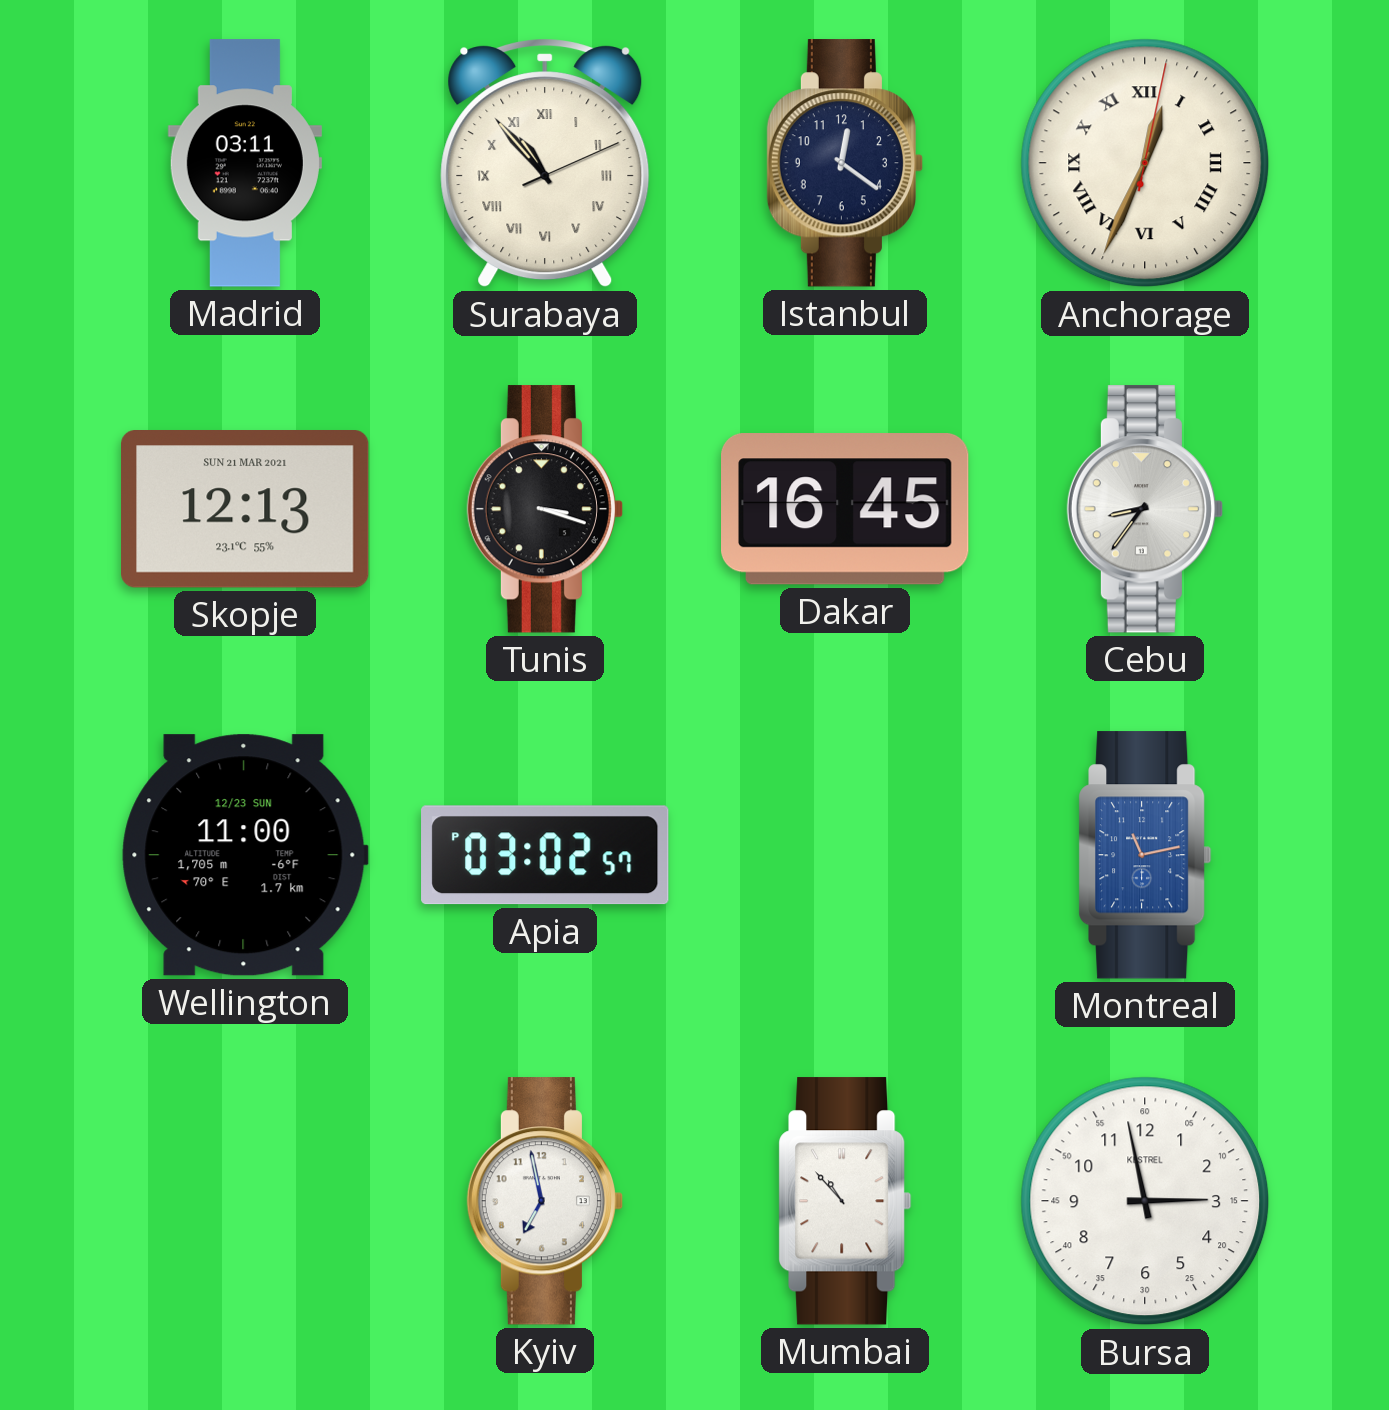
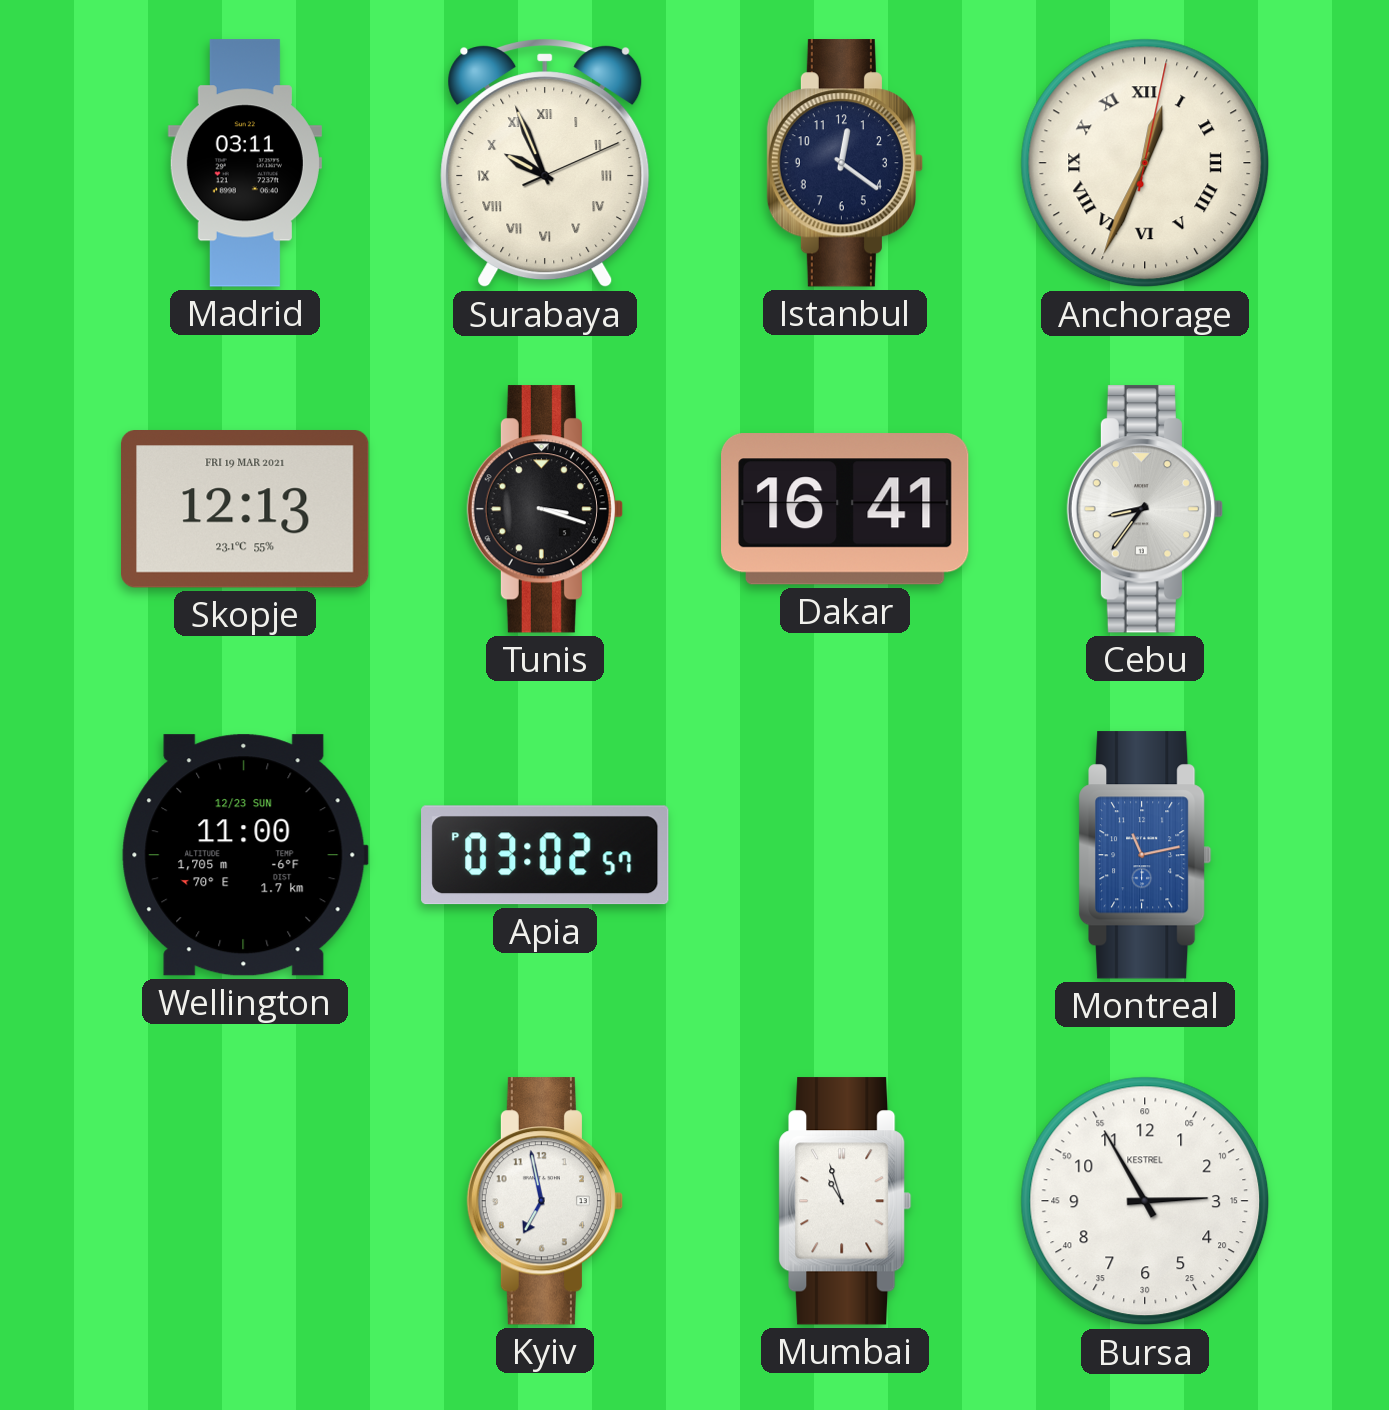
Surabaya: 10:53 -> 9:56 (545, 163)
Skopje date: SUN 21 MAR 2021 -> FRI 19 MAR 2021 (245, 510)
Dakar: 16:45 -> 16:41 (846, 509)
Mumbai: 10:53 -> 10:57 (845, 1201)
Bursa: 2:58 -> 2:55 (1145, 1201)
